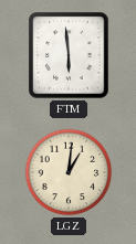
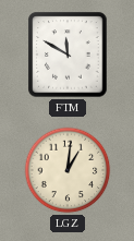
FTM: 5:59 -> 11:50 (68, 55)
